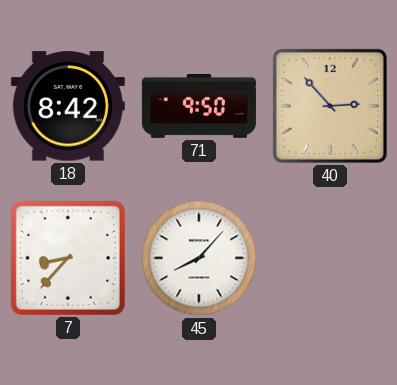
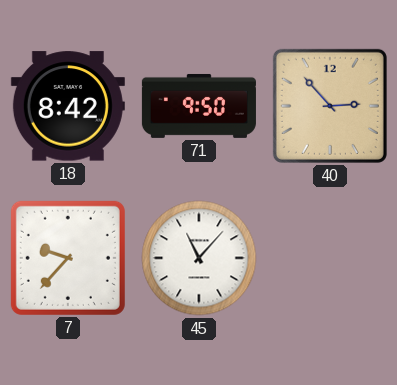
7: 8:37 -> 9:37 (68, 258)
45: 8:07 -> 11:07 (199, 258)
